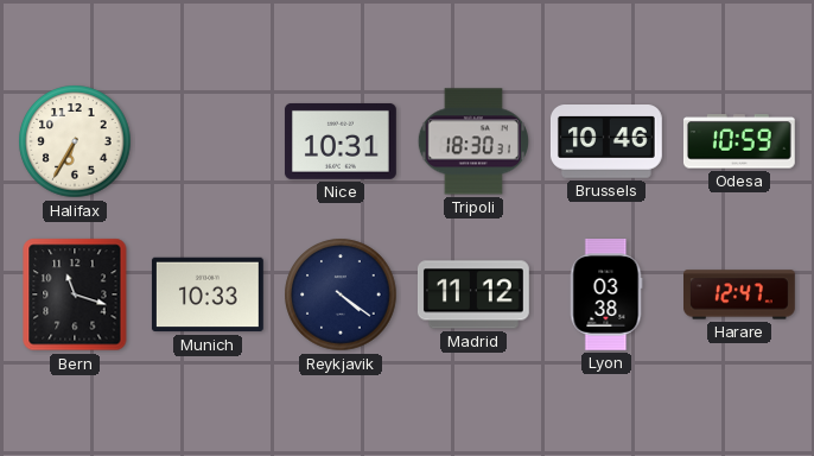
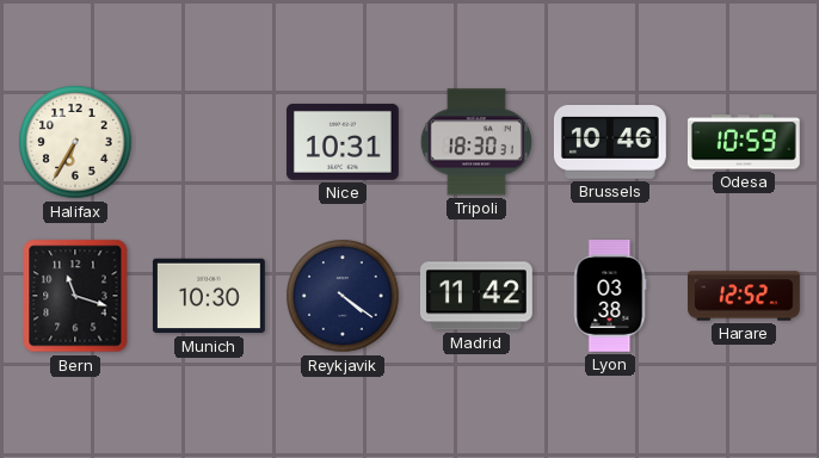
Munich: 10:33 -> 10:30 (209, 296)
Madrid: 11:12 -> 11:42 (476, 296)
Harare: 12:47 -> 12:52 (745, 296)
